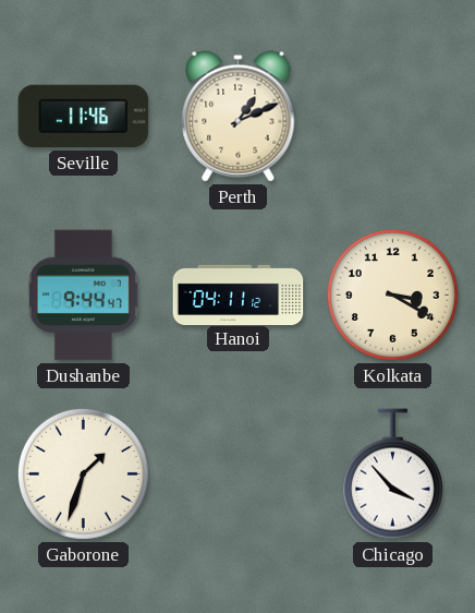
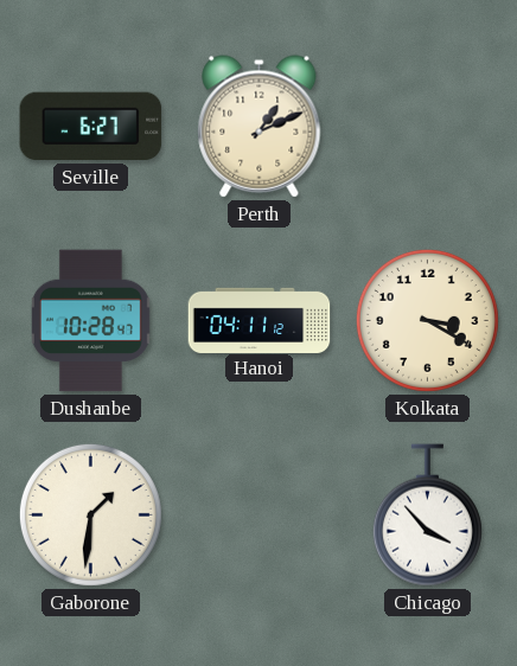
Seville: 11:46 -> 6:27 (91, 127)
Dushanbe: 9:44 -> 10:28 (90, 321)
Gaborone: 1:33 -> 1:31 (90, 514)
